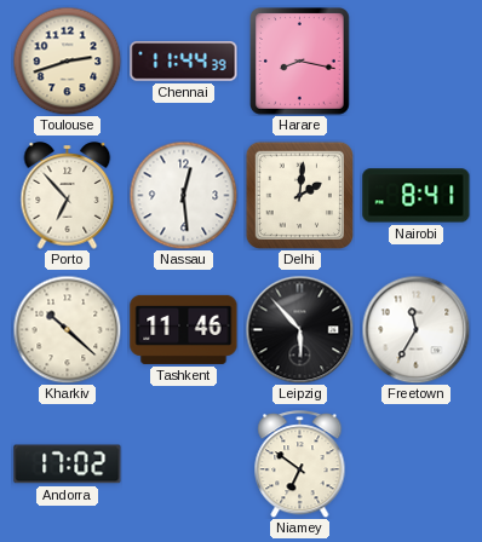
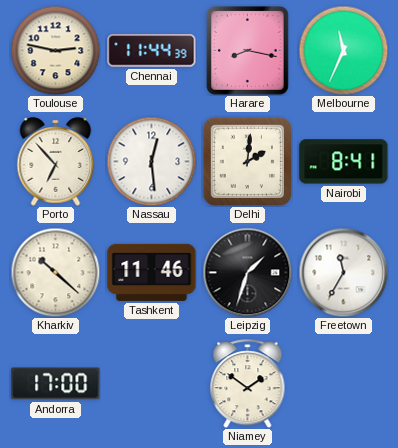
Toulouse: 2:42 -> 2:47 (55, 50)
Melbourne: none -> 11:34 (343, 50)
Leipzig: 5:53 -> 1:33 (247, 272)
Andorra: 17:02 -> 17:00 (56, 384)
Niamey: 6:51 -> 1:51 (248, 384)
